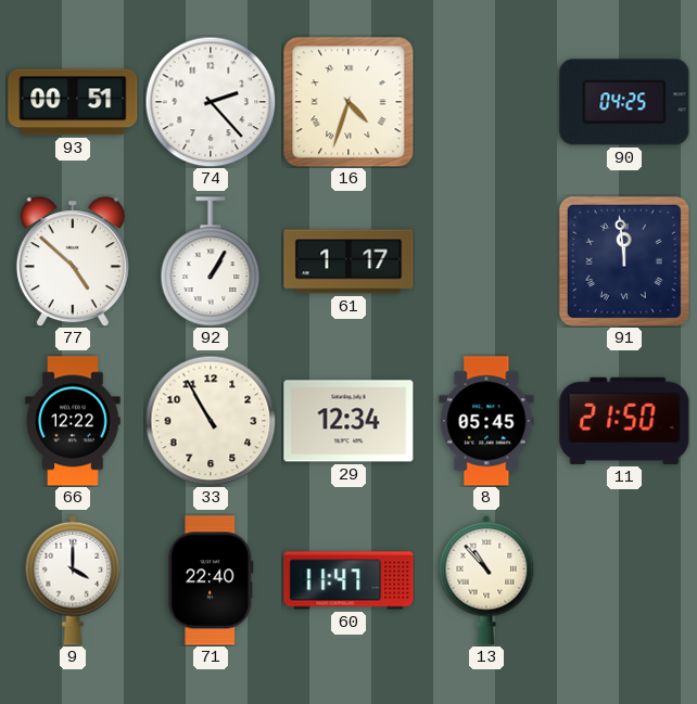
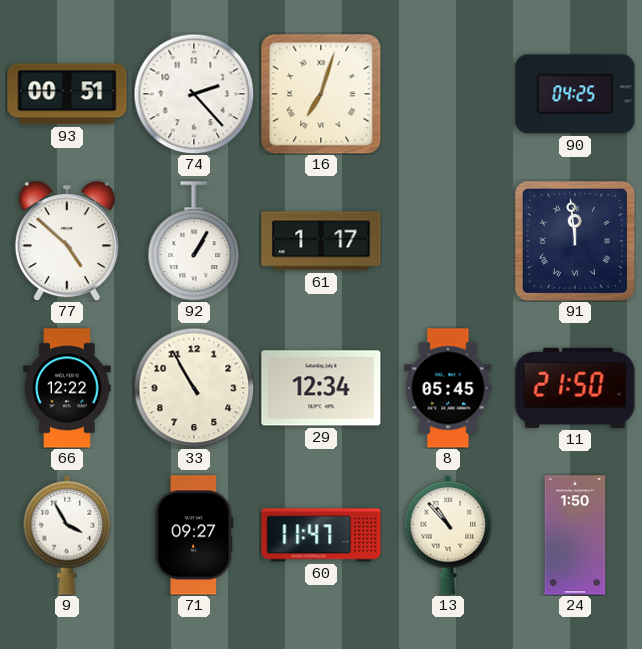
16: 4:33 -> 7:03 (321, 94)
9: 4:00 -> 3:55 (67, 535)
71: 22:40 -> 09:27 (194, 535)
24: none -> 1:50 (575, 535)
